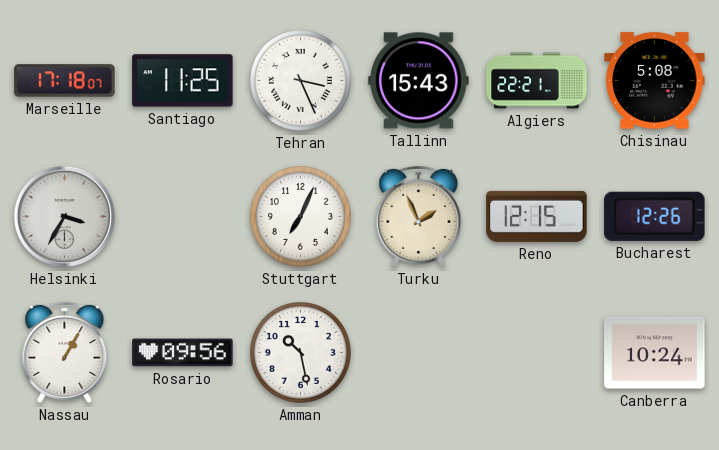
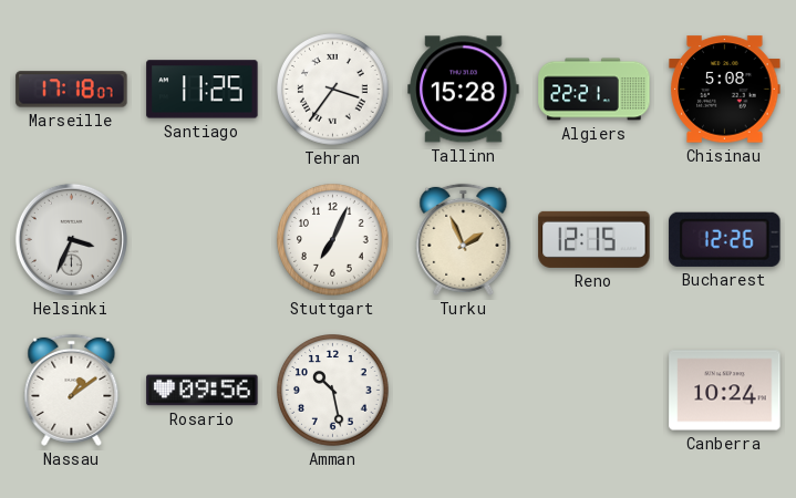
Tehran: 3:26 -> 3:36 (333, 90)
Tallinn: 15:43 -> 15:28 (464, 90)
Helsinki: 3:35 -> 3:34 (71, 239)
Nassau: 1:05 -> 1:09 (72, 390)
